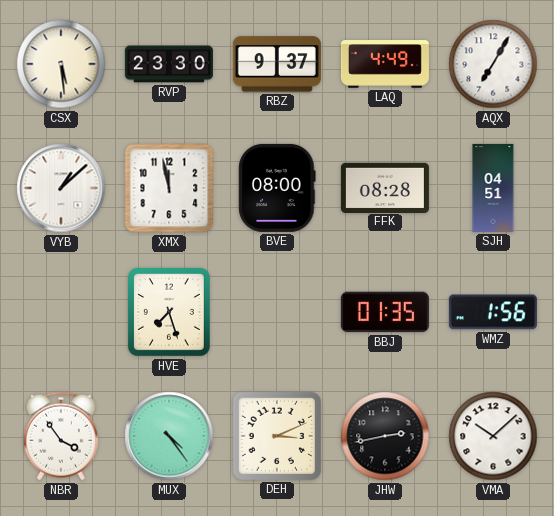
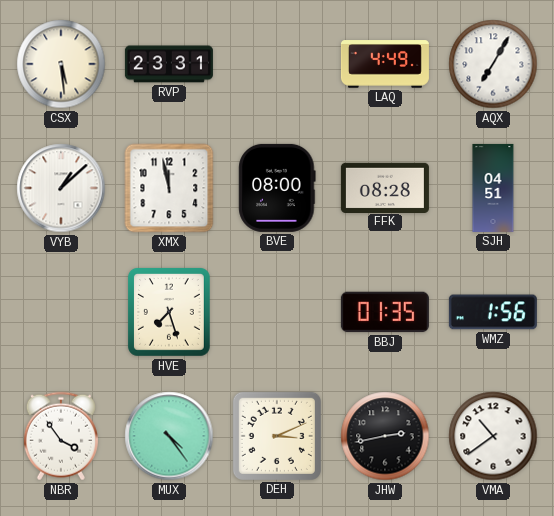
RVP: 23:30 -> 23:31 (169, 64)
RBZ: 9:37 -> none (277, 64)
VMA: 10:08 -> 10:39 (493, 436)
